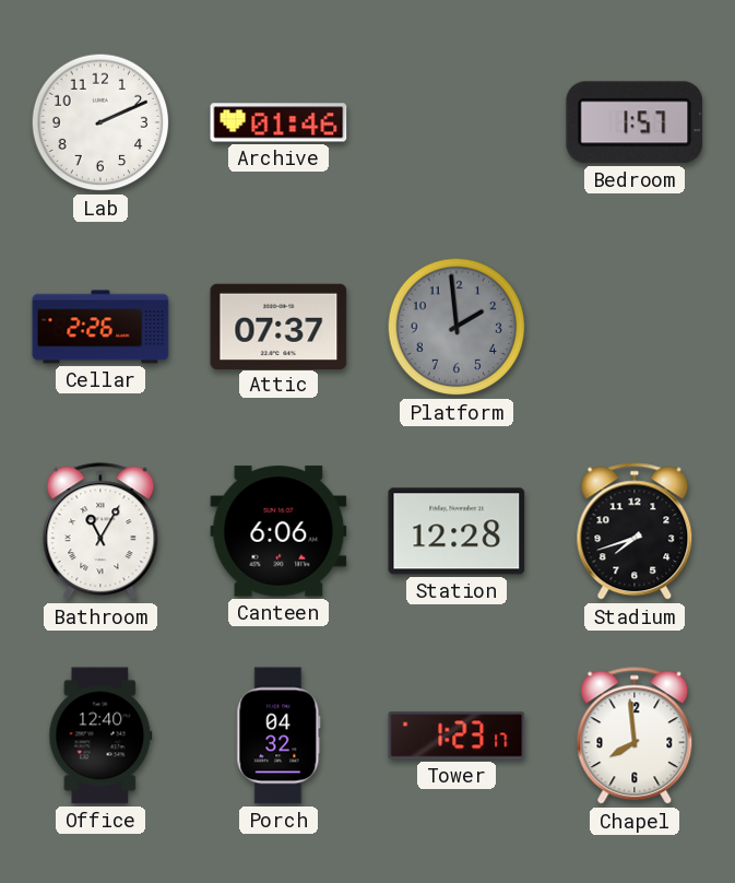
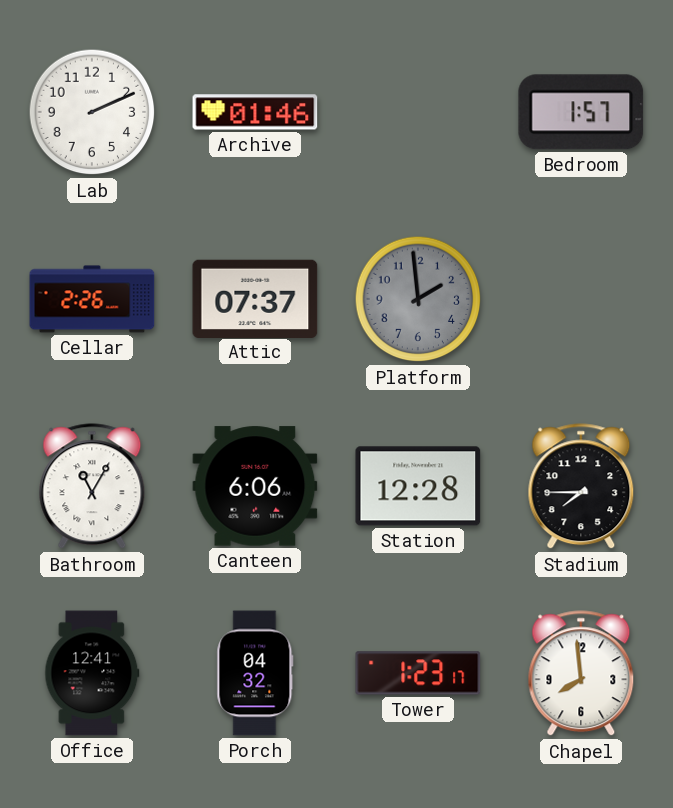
Stadium: 7:42 -> 7:45 (581, 487)
Office: 12:40 -> 12:41 (92, 673)
